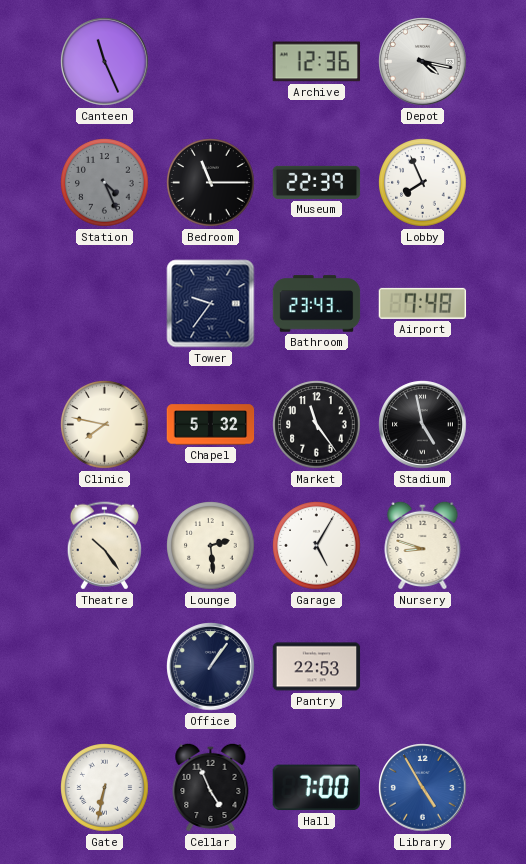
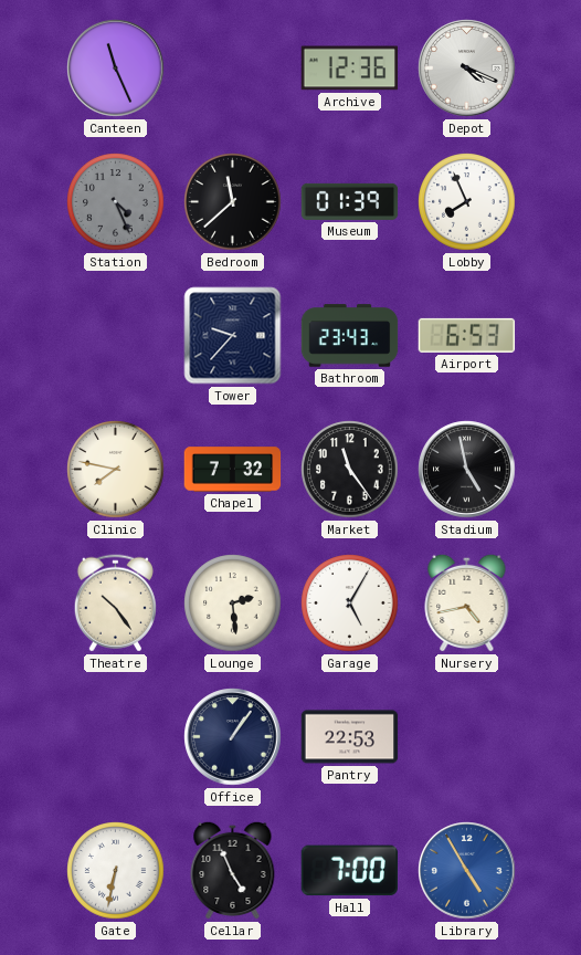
Depot: 4:17 -> 4:19 (467, 69)
Bedroom: 11:15 -> 11:38 (233, 202)
Museum: 22:39 -> 01:39 (350, 201)
Tower: 9:36 -> 9:37 (233, 336)
Airport: 7:48 -> 6:53 (467, 335)
Chapel: 5:32 -> 7:32 (233, 470)
Nursery: 8:48 -> 4:43 (467, 602)
